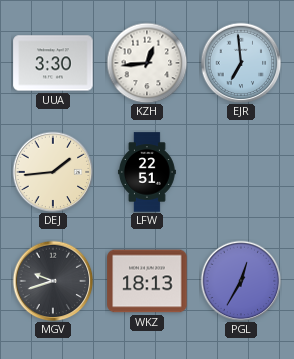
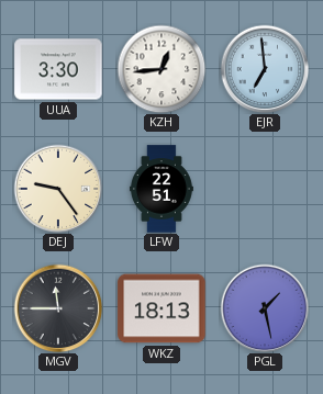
DEJ: 1:44 -> 9:24 (58, 189)
MGV: 9:42 -> 11:45 (58, 308)
PGL: 12:35 -> 1:28 (265, 308)
